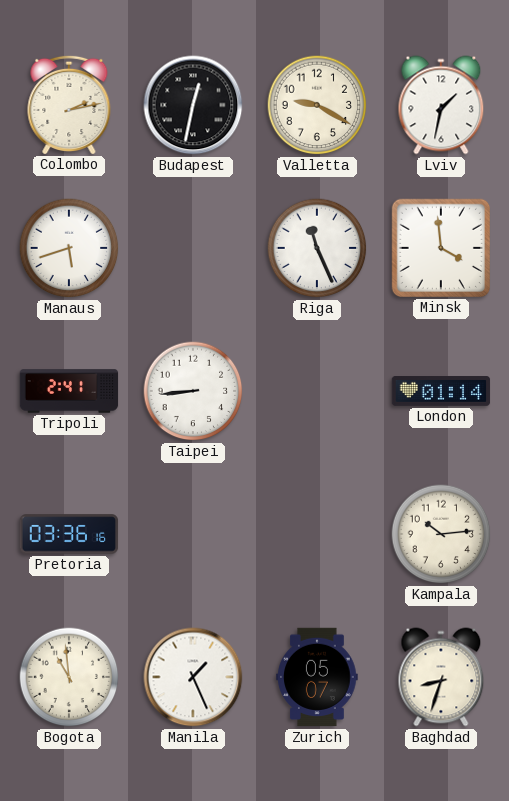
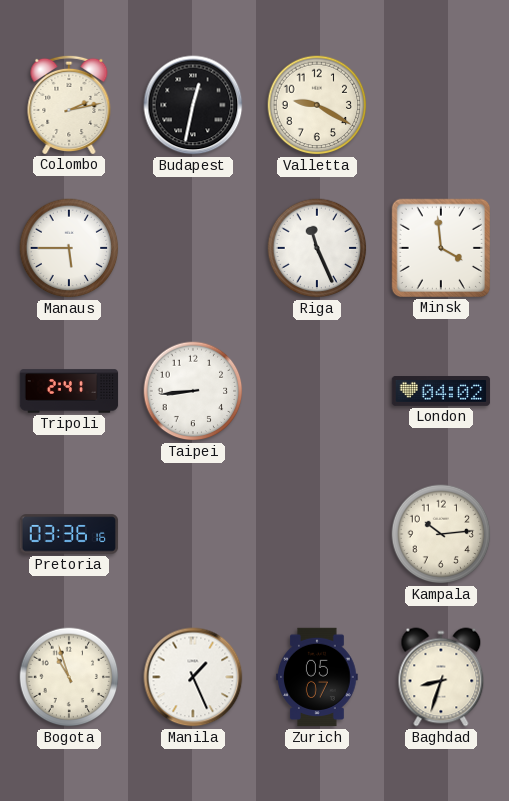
Lviv: 1:32 -> none (441, 105)
Manaus: 5:42 -> 5:45 (69, 248)
London: 01:14 -> 04:02 (441, 392)
Bogota: 10:59 -> 10:57 (69, 677)
